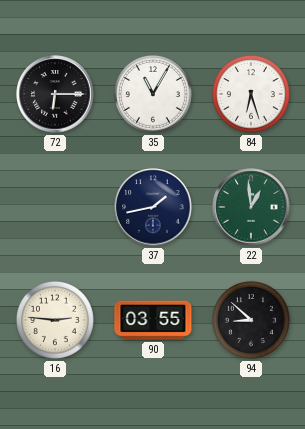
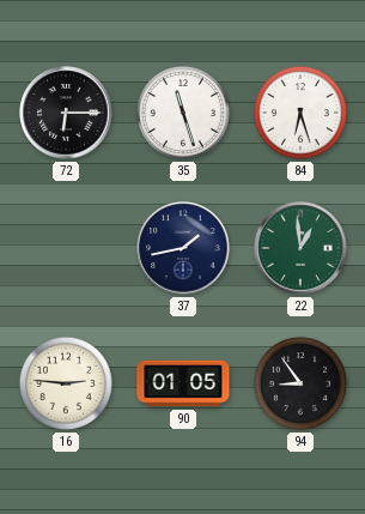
35: 11:05 -> 11:27 (183, 113)
90: 03:55 -> 01:05 (183, 383)
94: 8:52 -> 8:54 (300, 383)
